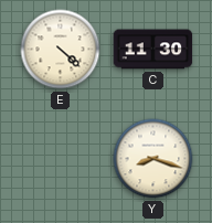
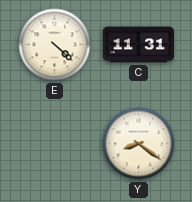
C: 11:30 -> 11:31 (139, 45)
Y: 8:18 -> 8:21 (139, 144)
